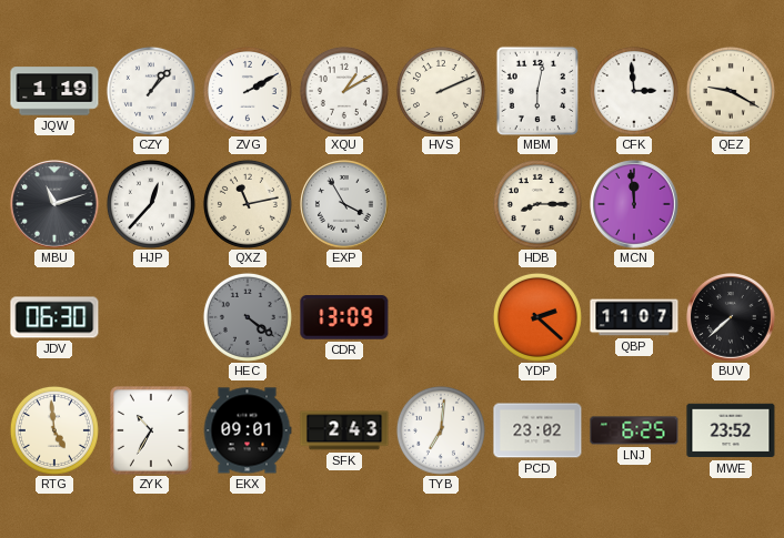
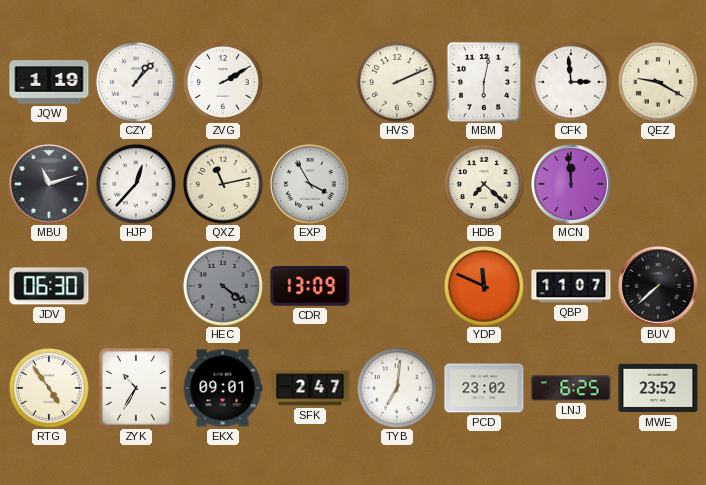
XQU: 1:10 -> none (344, 91)
HDB: 8:15 -> 7:22 (484, 184)
YDP: 2:22 -> 11:49 (484, 286)
RTG: 4:59 -> 4:54 (49, 388)
SFK: 2:43 -> 2:47 (310, 388)
